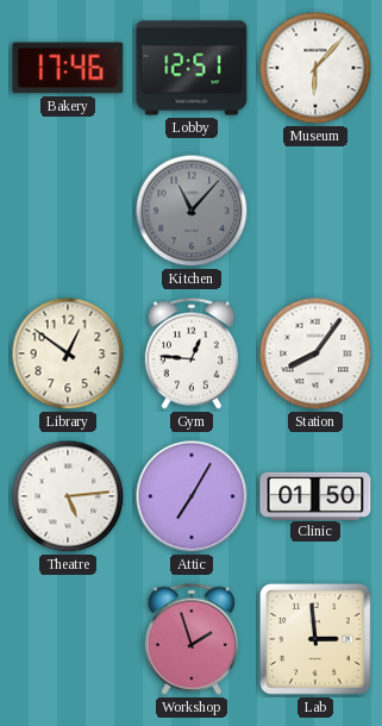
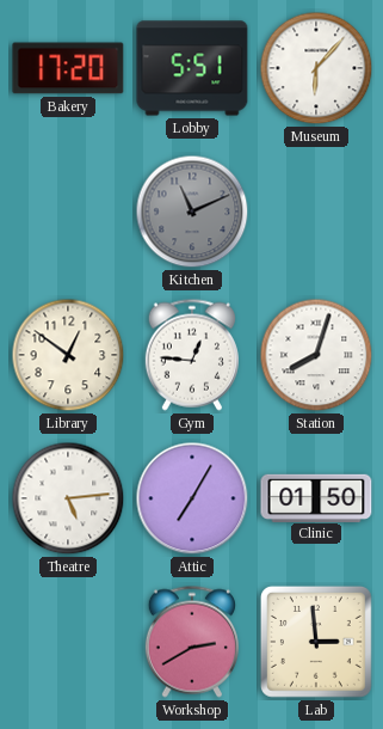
Bakery: 17:46 -> 17:20 (68, 68)
Lobby: 12:51 -> 5:51 (192, 68)
Kitchen: 11:07 -> 11:11 (192, 212)
Station: 8:06 -> 8:03 (316, 355)
Workshop: 1:57 -> 2:40 (192, 642)
